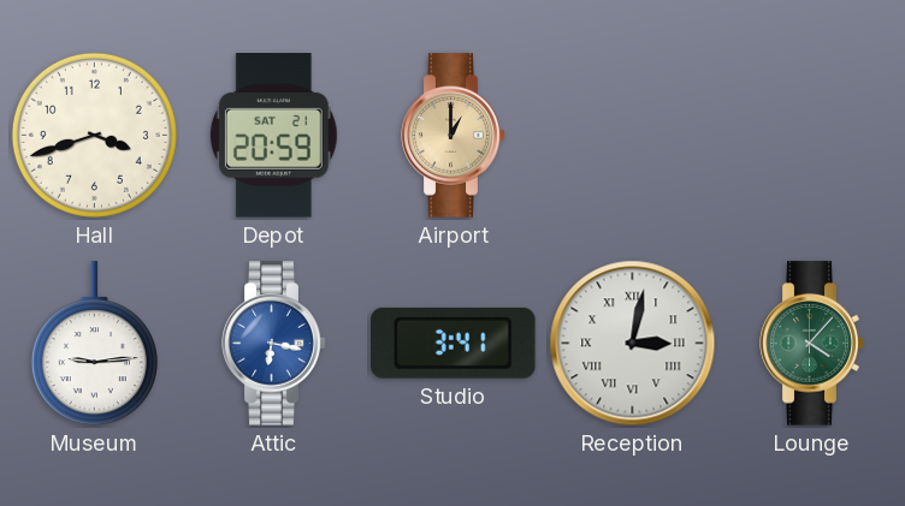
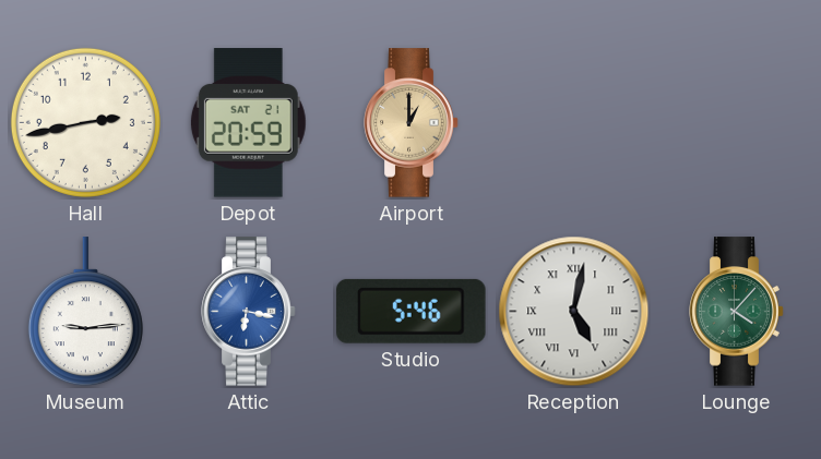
Hall: 3:42 -> 2:43 (85, 122)
Studio: 3:41 -> 5:46 (412, 311)
Reception: 3:02 -> 5:02 (574, 312)
